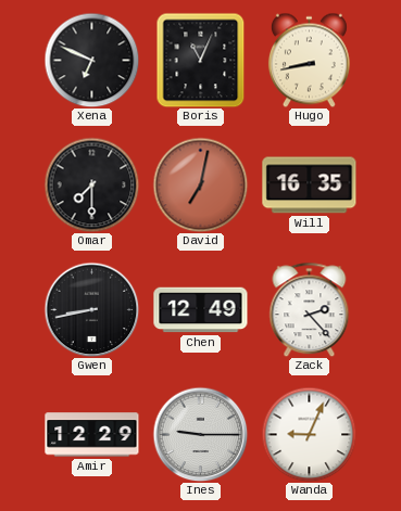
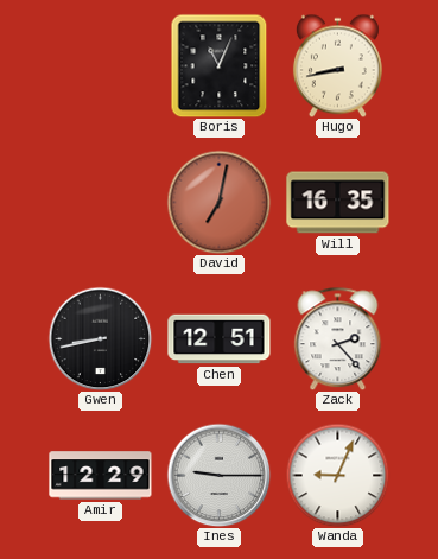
Xena: 6:49 -> none (91, 60)
Omar: 7:30 -> none (91, 184)
Chen: 12:49 -> 12:51 (220, 339)
